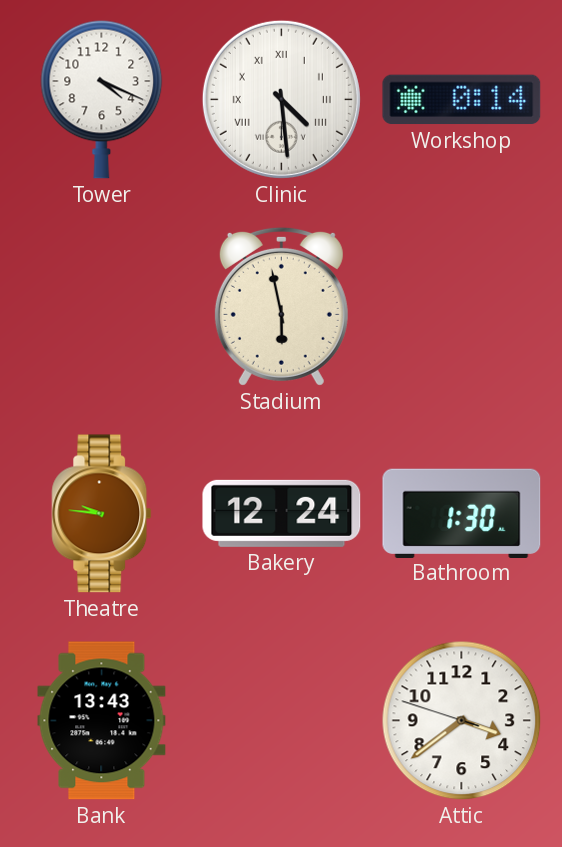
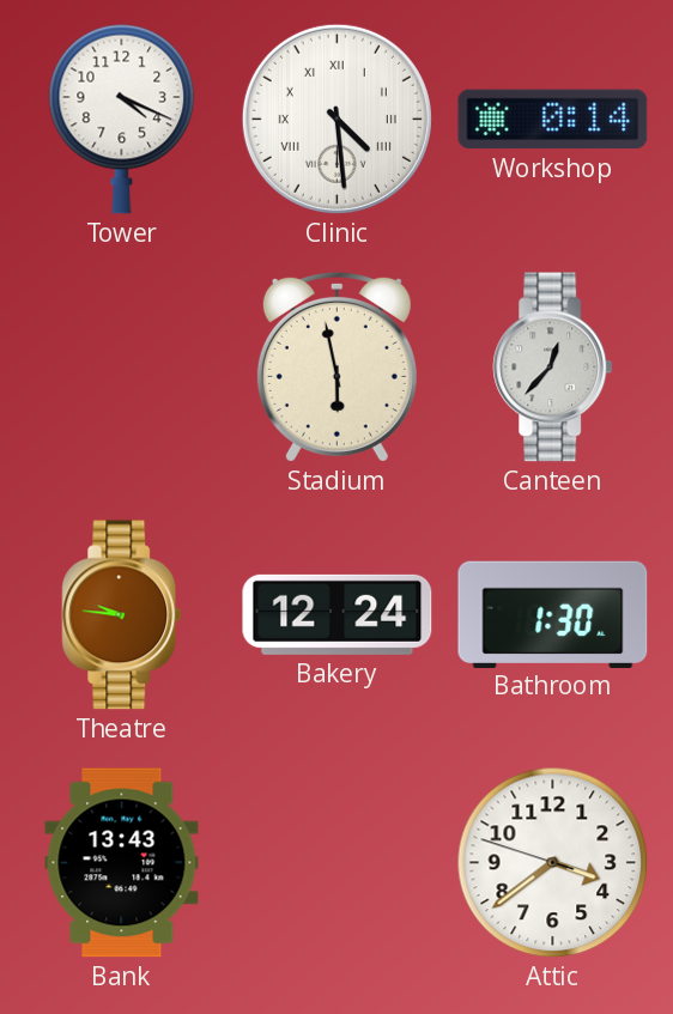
Canteen: none -> 12:37 (553, 368)
